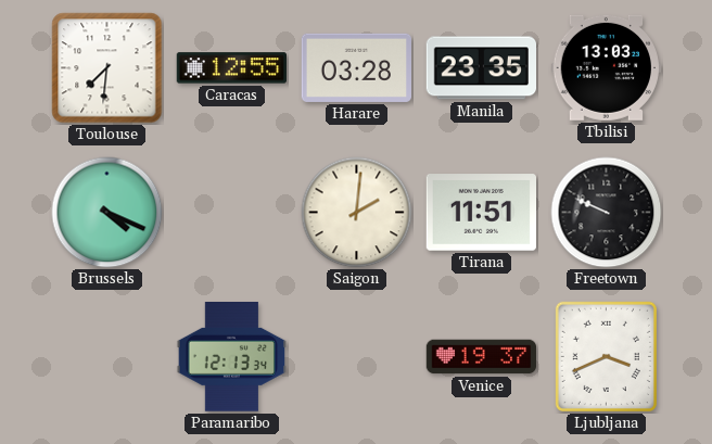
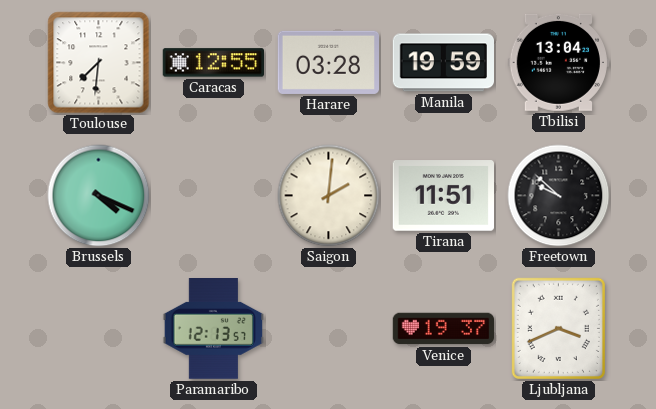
Manila: 23:35 -> 19:59 (443, 63)
Tbilisi: 13:03 -> 13:04 (558, 62)
Freetown: 9:49 -> 9:52 (559, 196)
Paramaribo: 12:13:34 -> 12:13:57 (213, 329)
